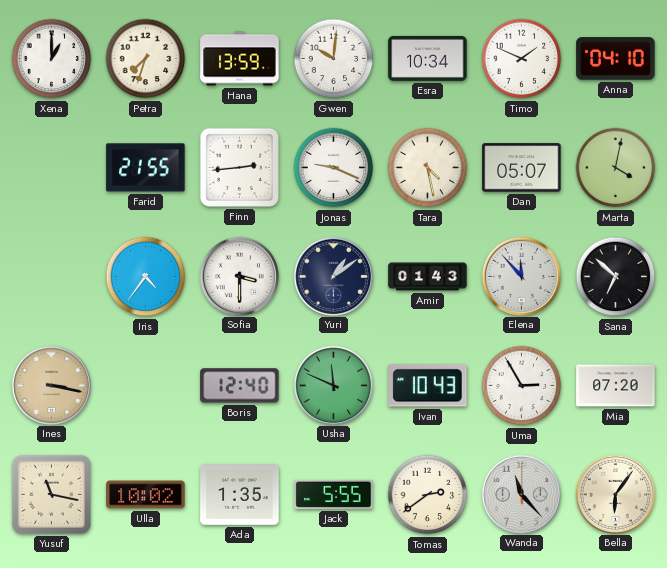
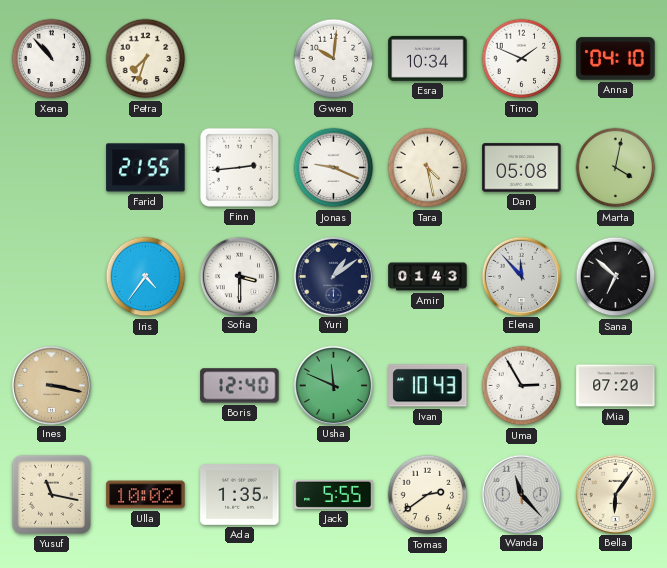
Xena: 1:00 -> 10:53 (52, 59)
Hana: 13:59 -> none (240, 59)
Dan: 05:07 -> 05:08 (522, 168)
